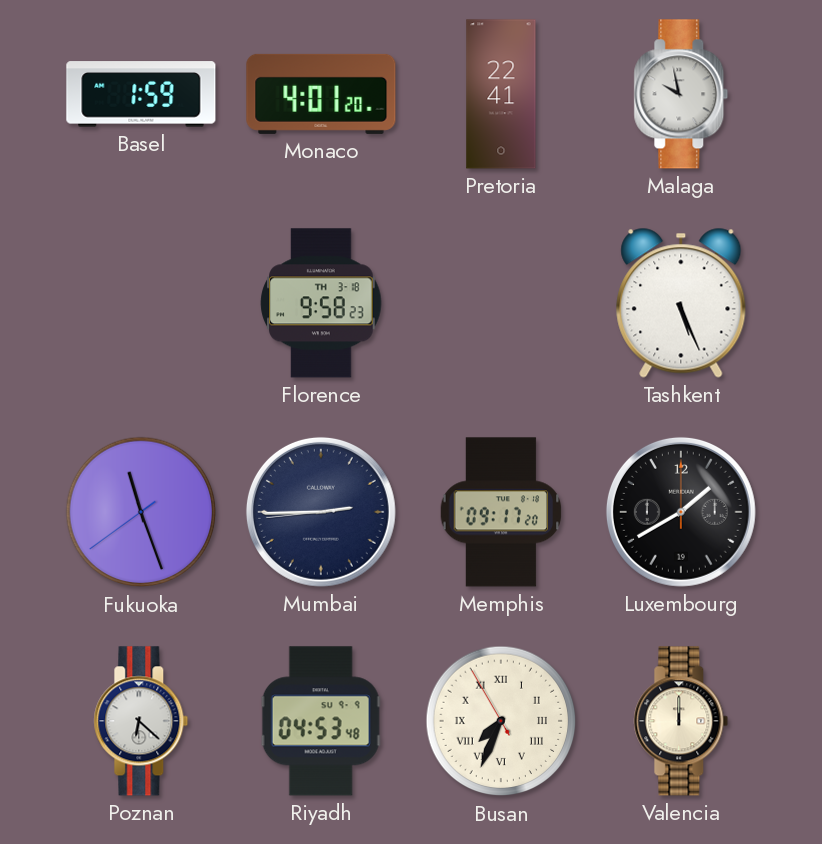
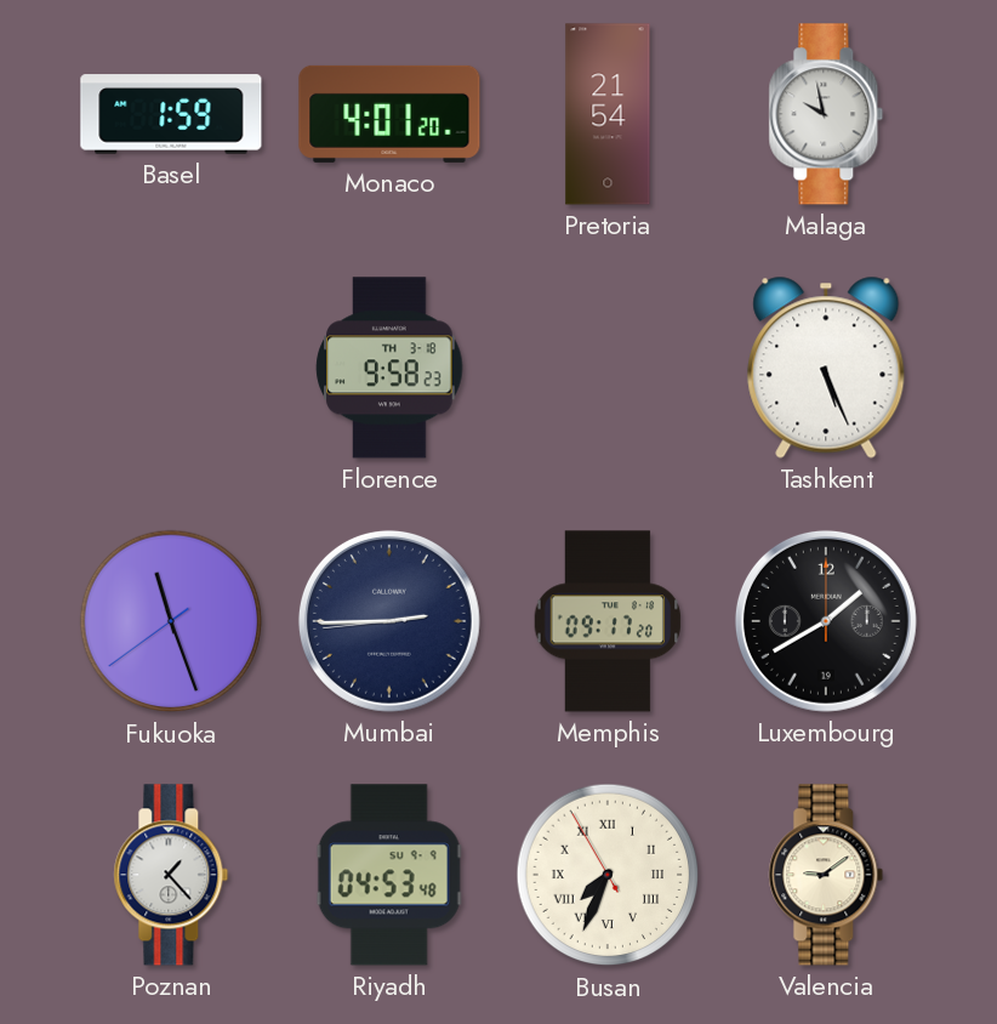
Pretoria: 22:41 -> 21:54 (608, 114)
Poznan: 6:22 -> 1:23 (171, 875)
Valencia: 12:00 -> 9:09 (826, 875)
